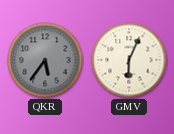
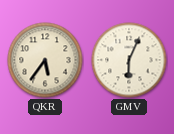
QKR dial: grey -> cream (45, 60)
